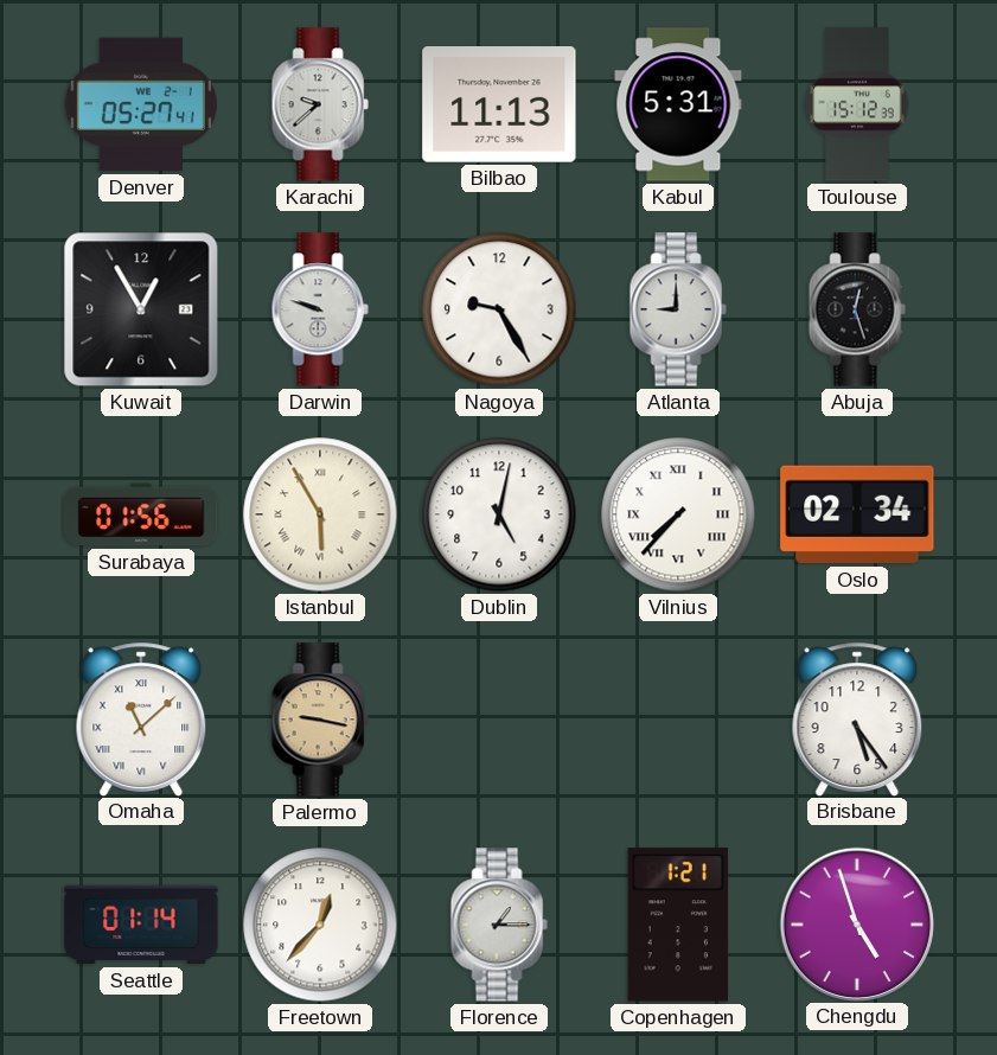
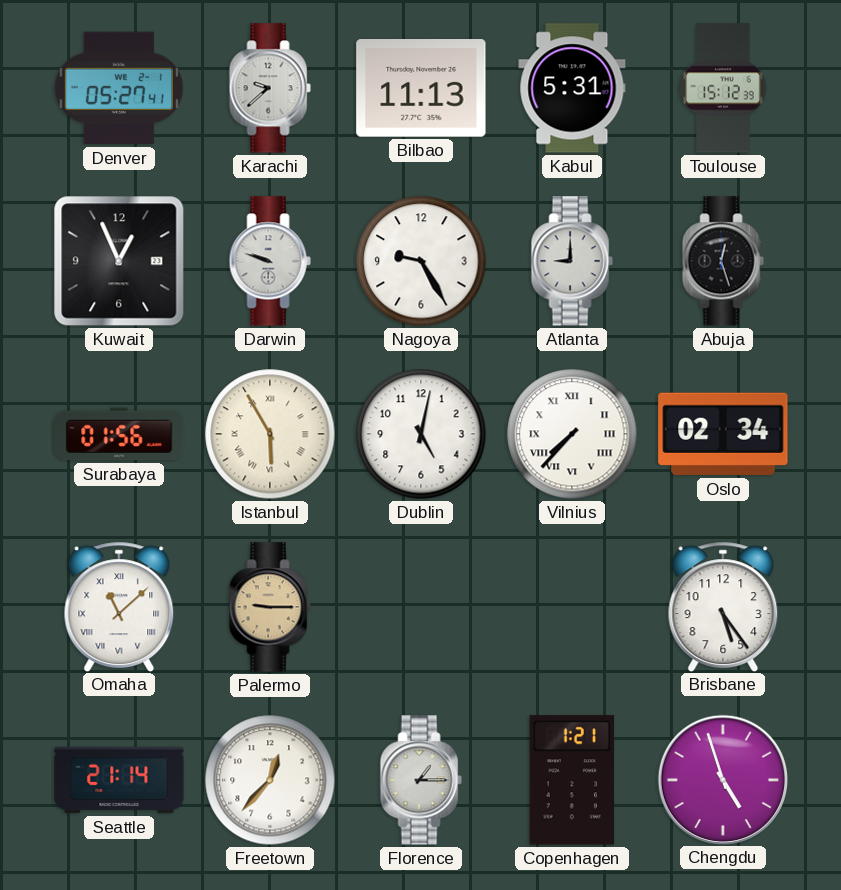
Kuwait: 12:55 -> 12:56 (119, 261)
Palermo: 9:17 -> 9:15 (270, 607)
Seattle: 01:14 -> 21:14 (119, 780)
